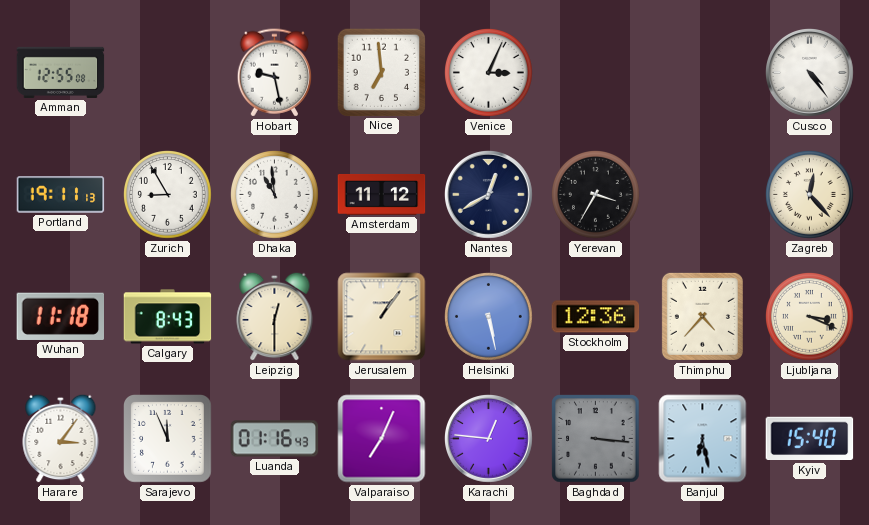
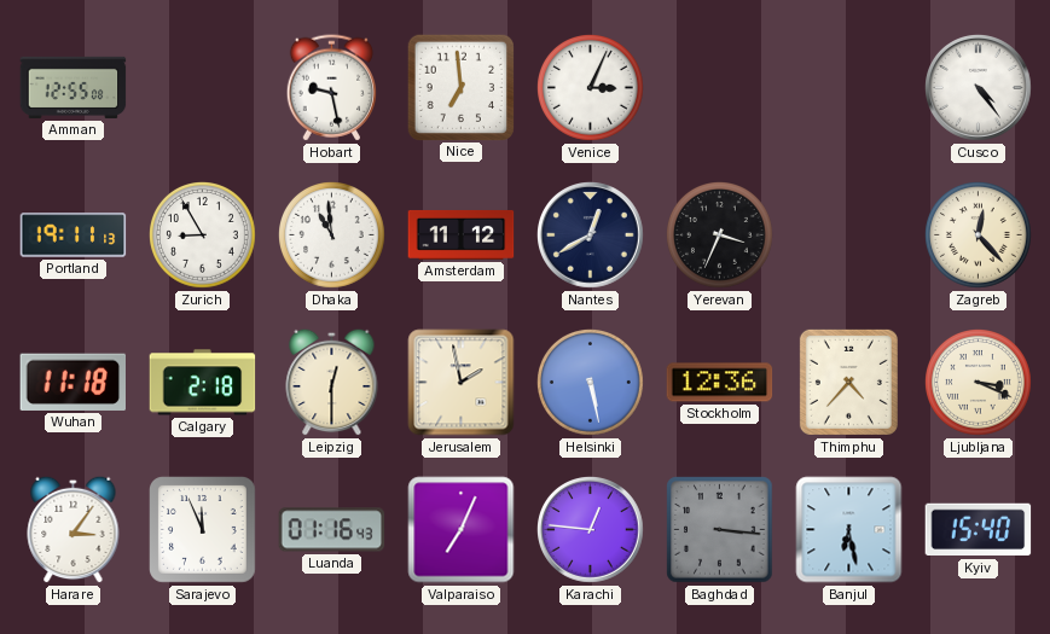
Yerevan: 3:35 -> 3:34 (720, 235)
Calgary: 8:43 -> 2:18 (203, 383)
Jerusalem: 1:06 -> 1:58 (462, 383)
